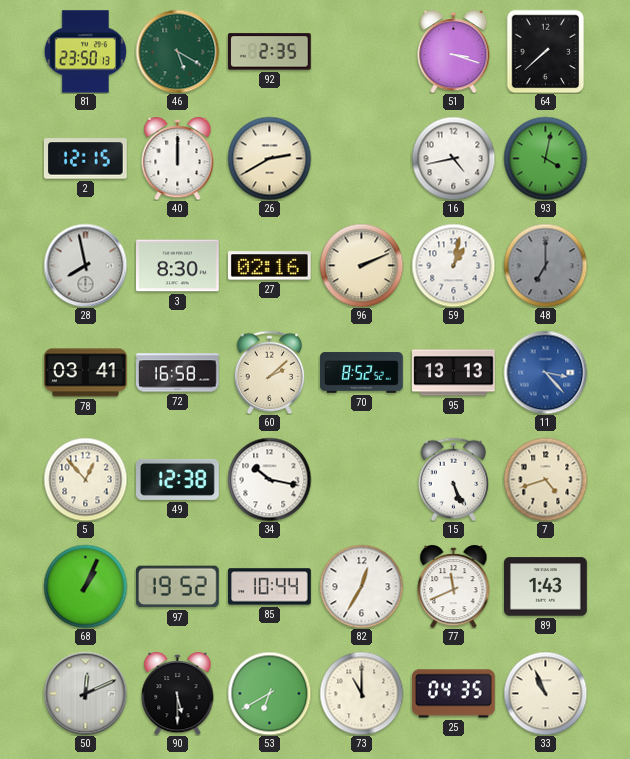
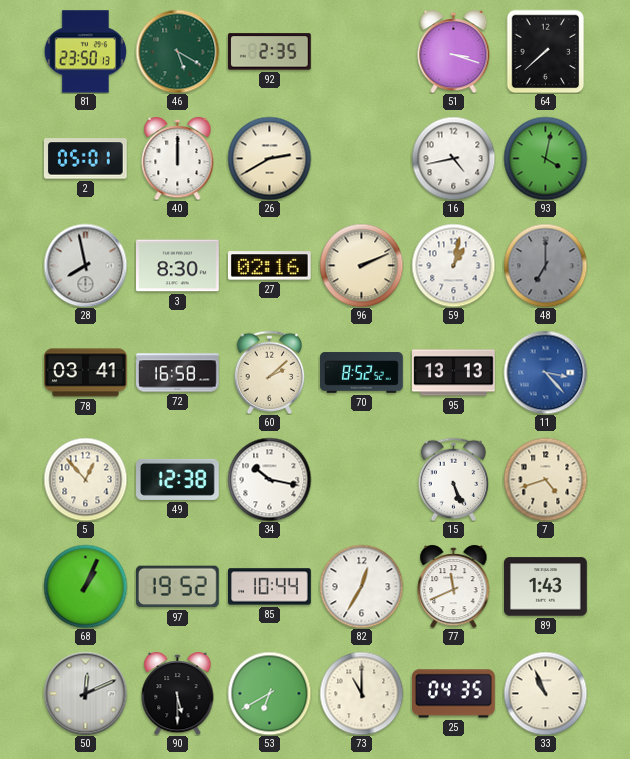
2: 12:15 -> 05:01 (85, 159)
